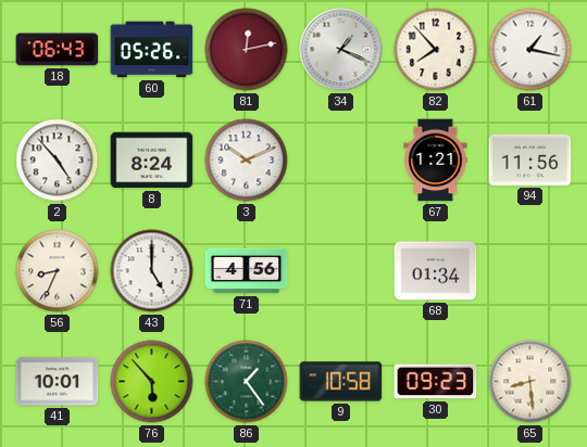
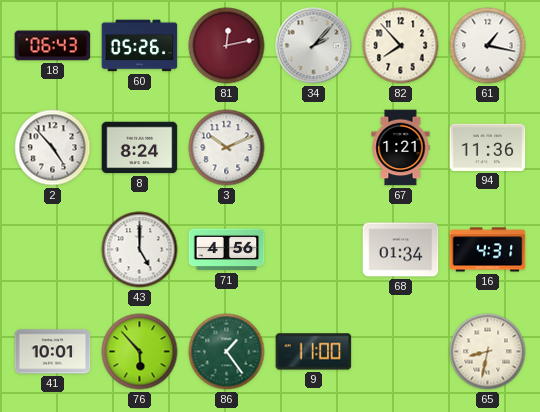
34: 1:19 -> 2:07 (314, 46)
94: 11:56 -> 11:36 (488, 147)
56: 8:34 -> none (58, 271)
16: none -> 4:31 (488, 250)
9: 10:58 -> 11:00 (314, 352)
30: 09:23 -> none (436, 382)
65: 8:29 -> 8:32 (488, 352)
